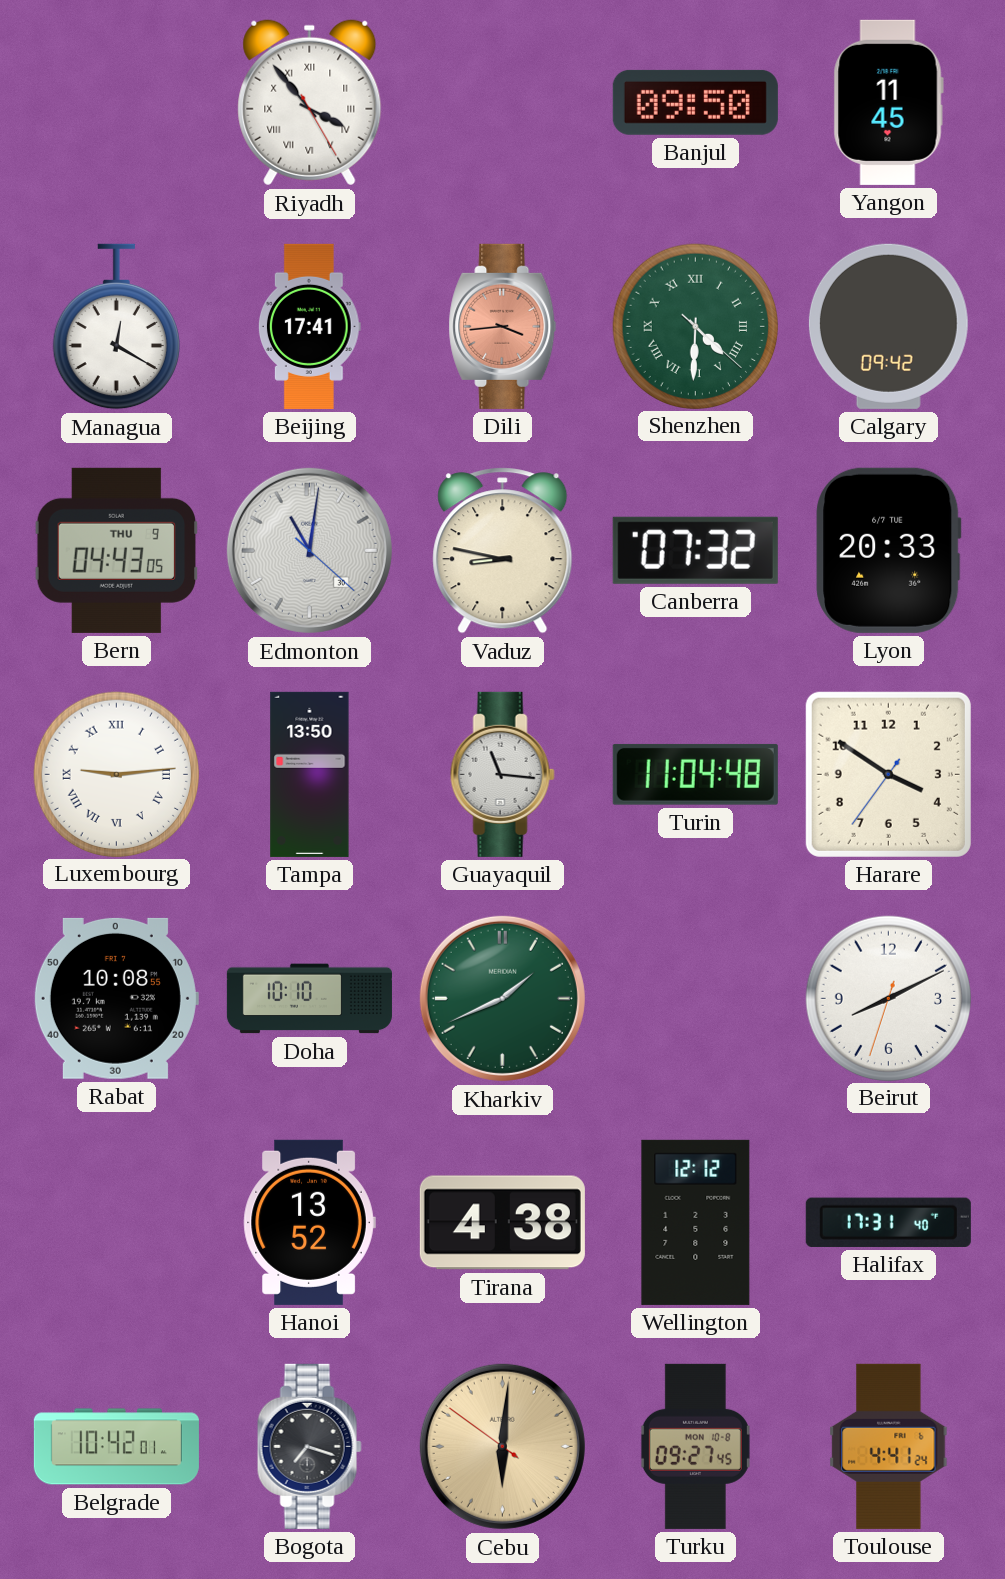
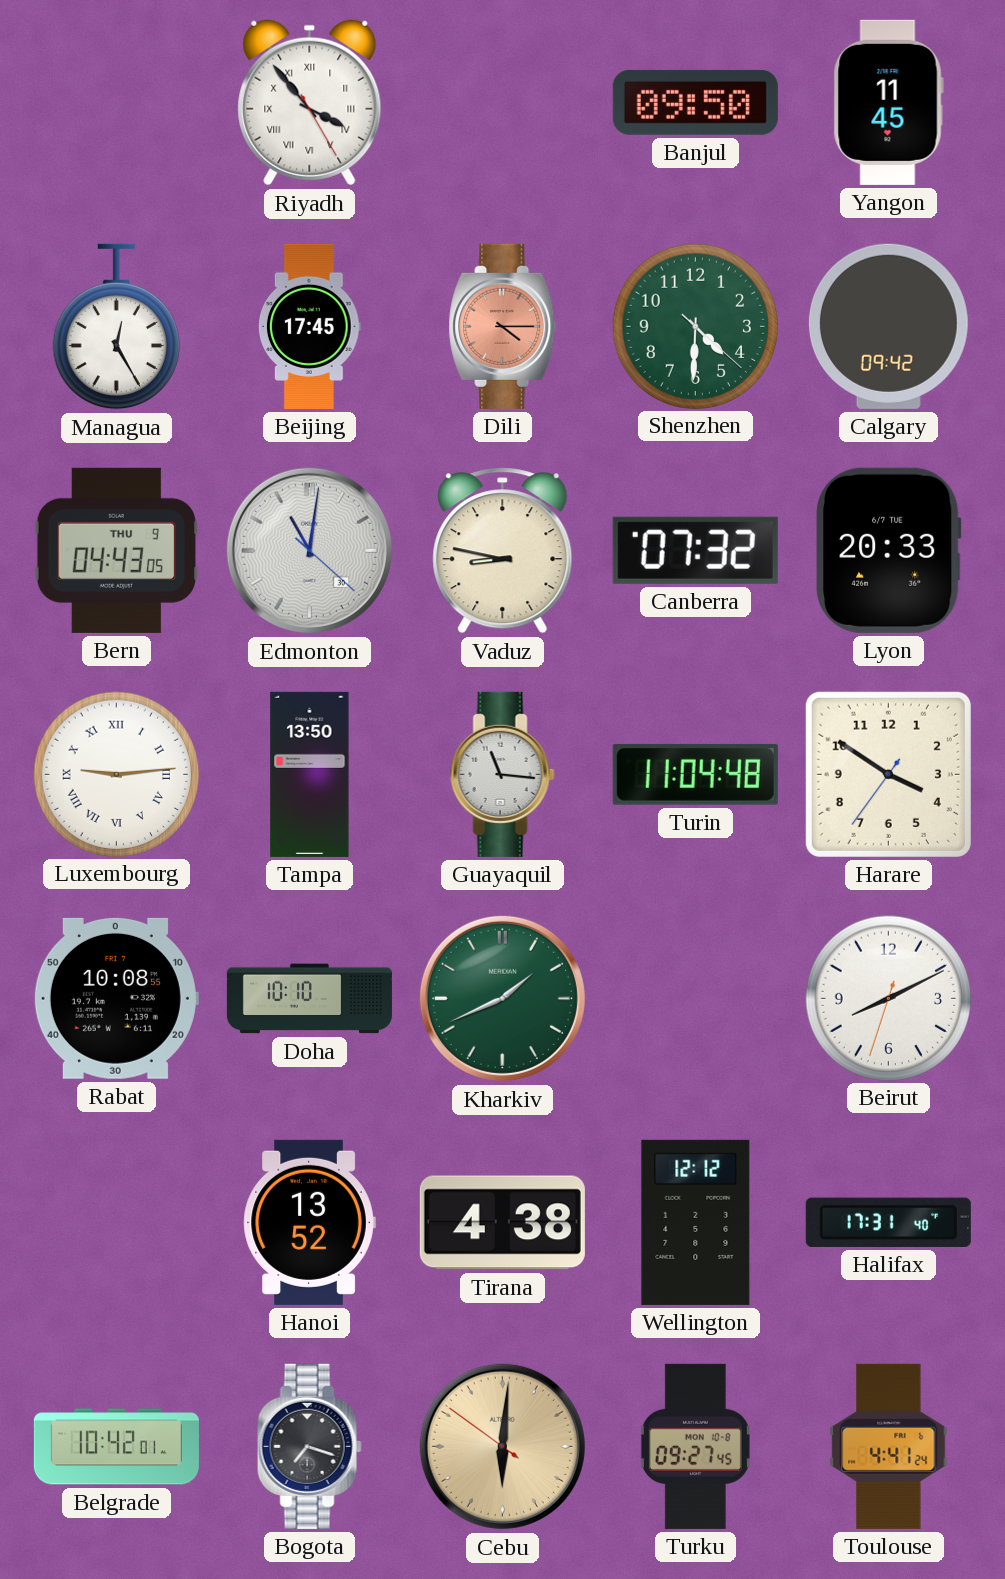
Managua: 12:20 -> 12:25 (116, 327)
Beijing: 17:41 -> 17:45 (309, 326)
Dili: 3:44 -> 4:15 (503, 326)
Shenzhen numerals: Roman -> Arabic (695, 326)
